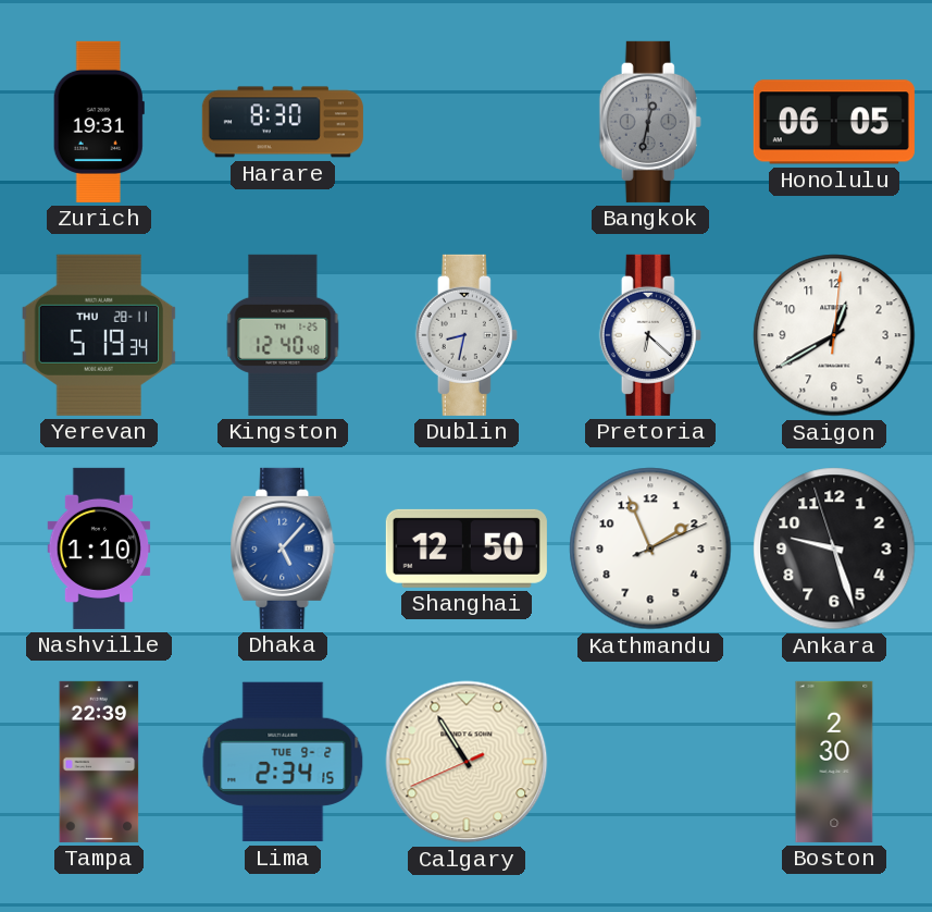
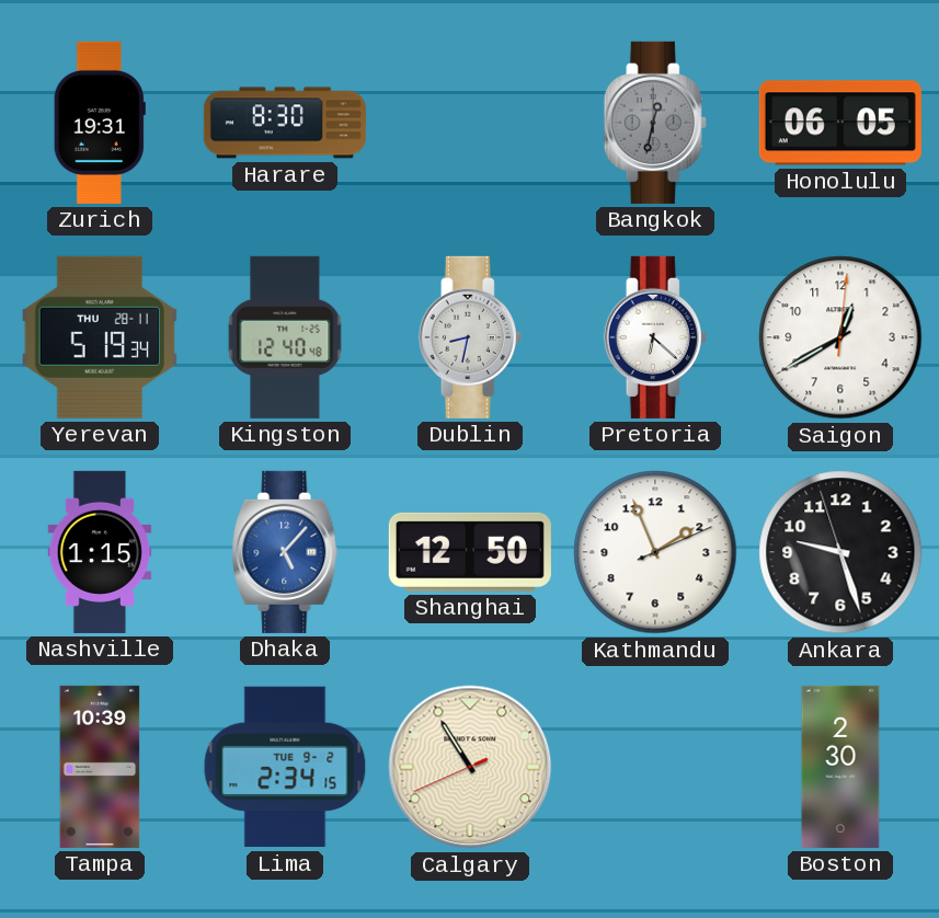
Nashville: 1:10 -> 1:15 (100, 552)
Tampa: 22:39 -> 10:39 (100, 767)
